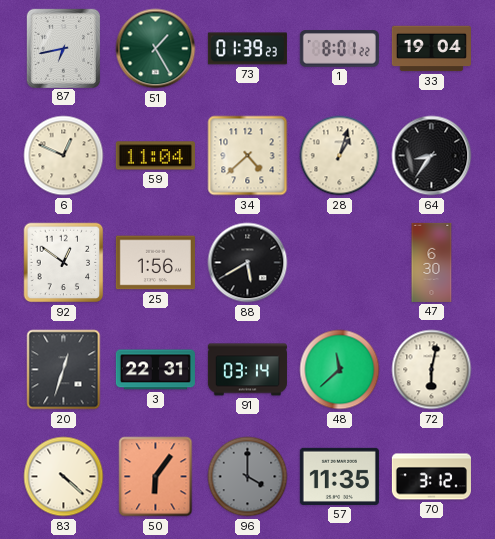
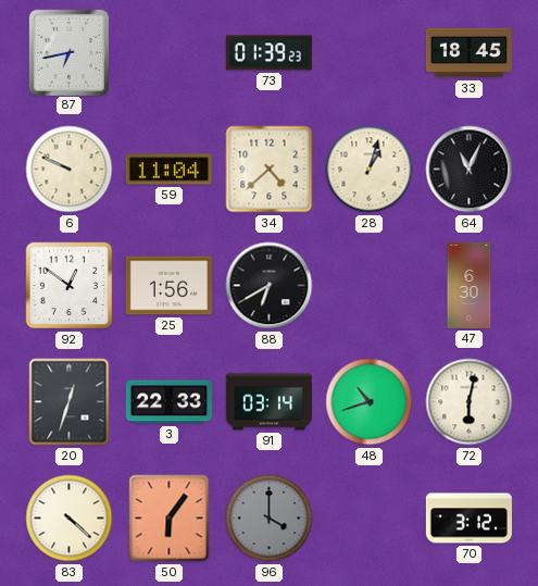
51: 1:25 -> none (156, 49)
1: 8:01 -> none (339, 49)
33: 19:04 -> 18:45 (468, 53)
6: 12:49 -> 9:49 (70, 170)
64: 8:36 -> 11:04 (470, 170)
88: 5:40 -> 6:40 (270, 286)
3: 22:31 -> 22:33 (168, 402)
48: 11:38 -> 10:42 (370, 402)
57: 11:35 -> none (339, 476)
